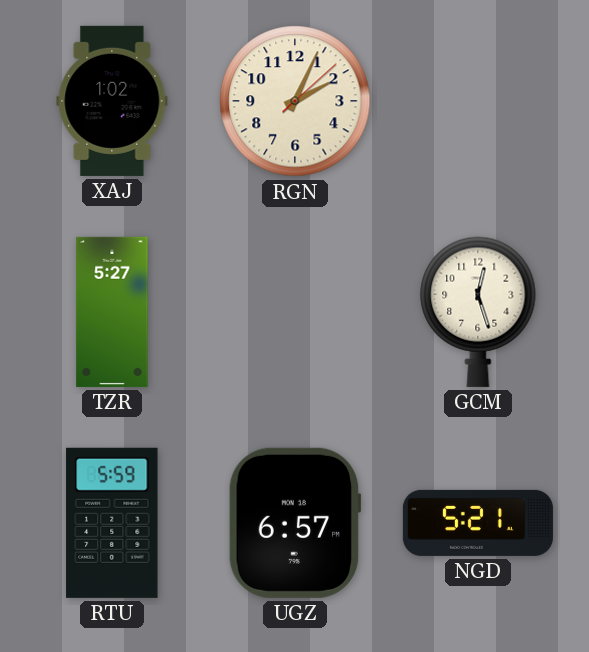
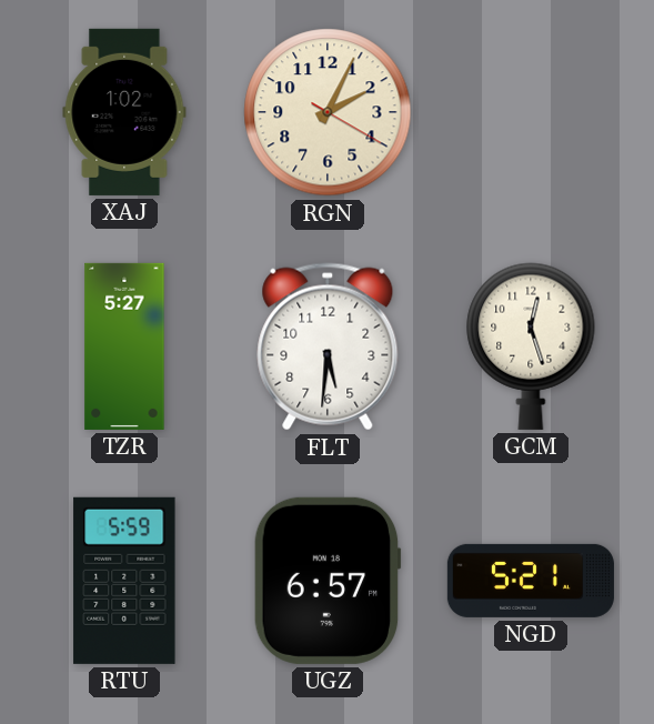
RGN: 2:04:08 -> 2:04:20 (328, 112)
FLT: none -> 5:31 (328, 346)
